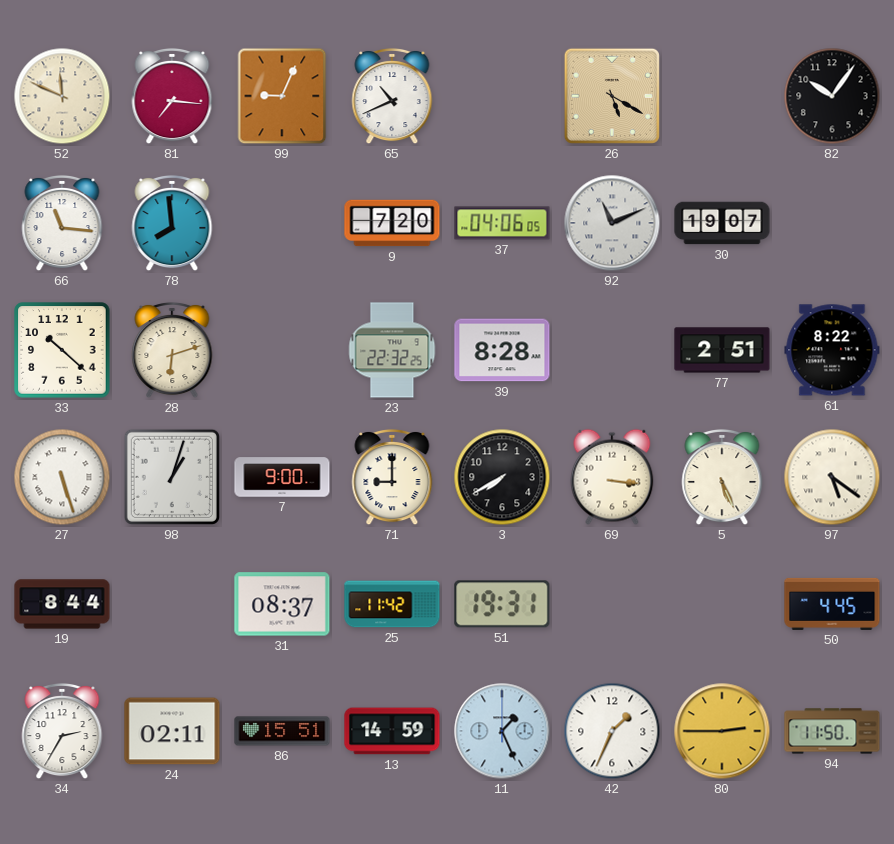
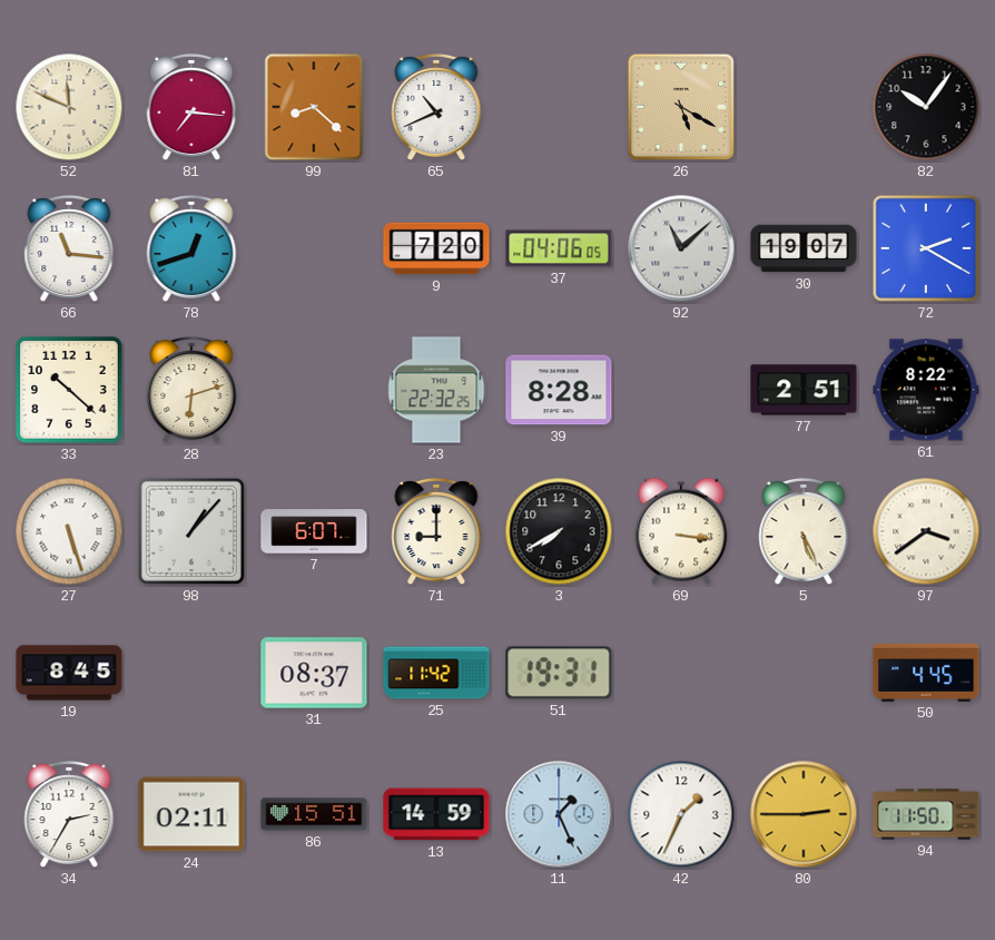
99: 9:04 -> 8:22 (314, 107)
78: 7:59 -> 12:42 (191, 248)
92: 11:11 -> 11:08 (681, 248)
72: none -> 2:20 (926, 248)
98: 1:03 -> 1:07 (191, 531)
7: 9:00 -> 6:07 (314, 531)
97: 5:21 -> 3:39 (926, 531)
19: 8:44 -> 8:45 (69, 673)
